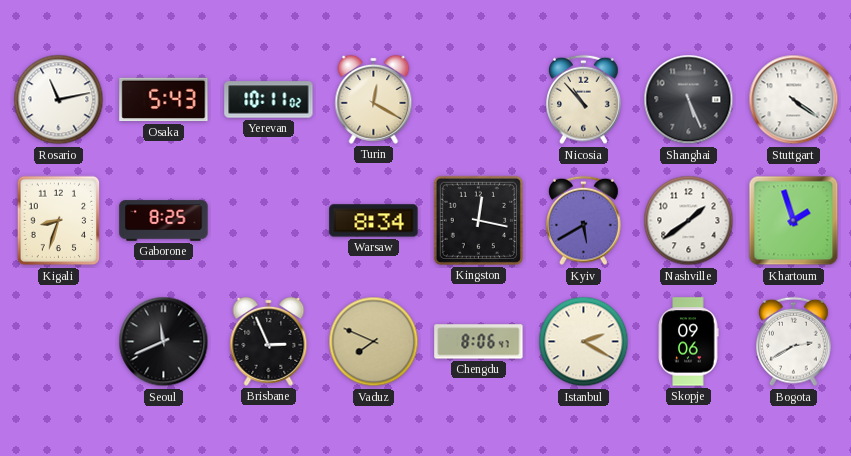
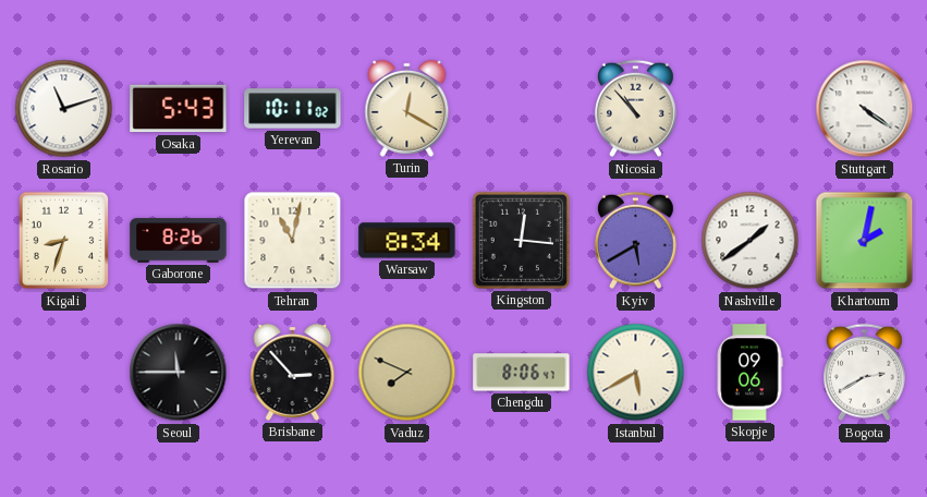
Rosario: 11:13 -> 11:12 (64, 109)
Shanghai: 5:26 -> none (689, 100)
Gaborone: 8:25 -> 8:26 (179, 241)
Tehran: none -> 11:02 (293, 241)
Kingston: 12:17 -> 12:16 (521, 240)
Khartoum: 1:57 -> 2:02 (865, 241)
Seoul: 11:41 -> 11:45 (179, 373)
Brisbane: 2:56 -> 2:53 (293, 372)
Istanbul: 2:20 -> 5:40 (636, 373)
